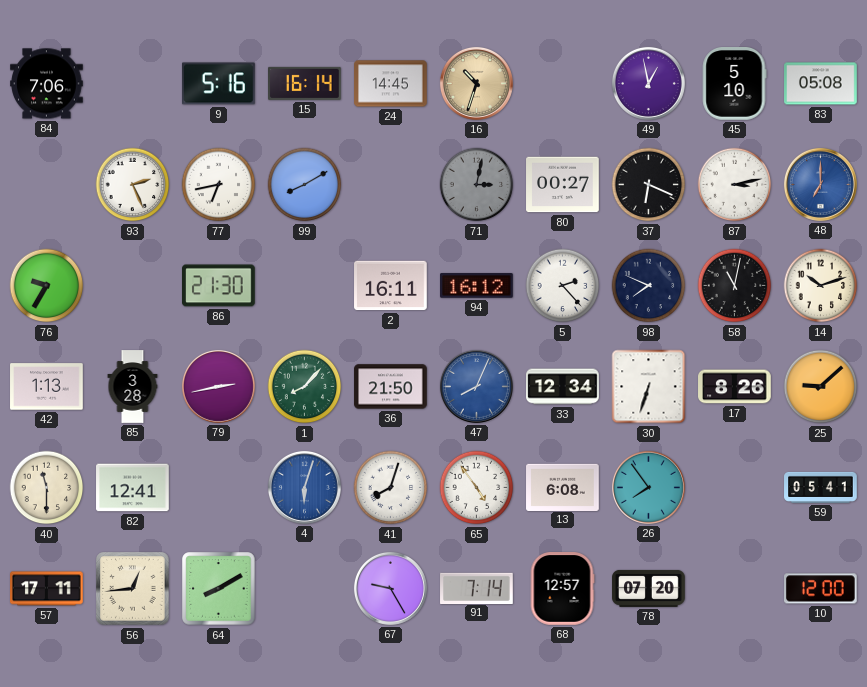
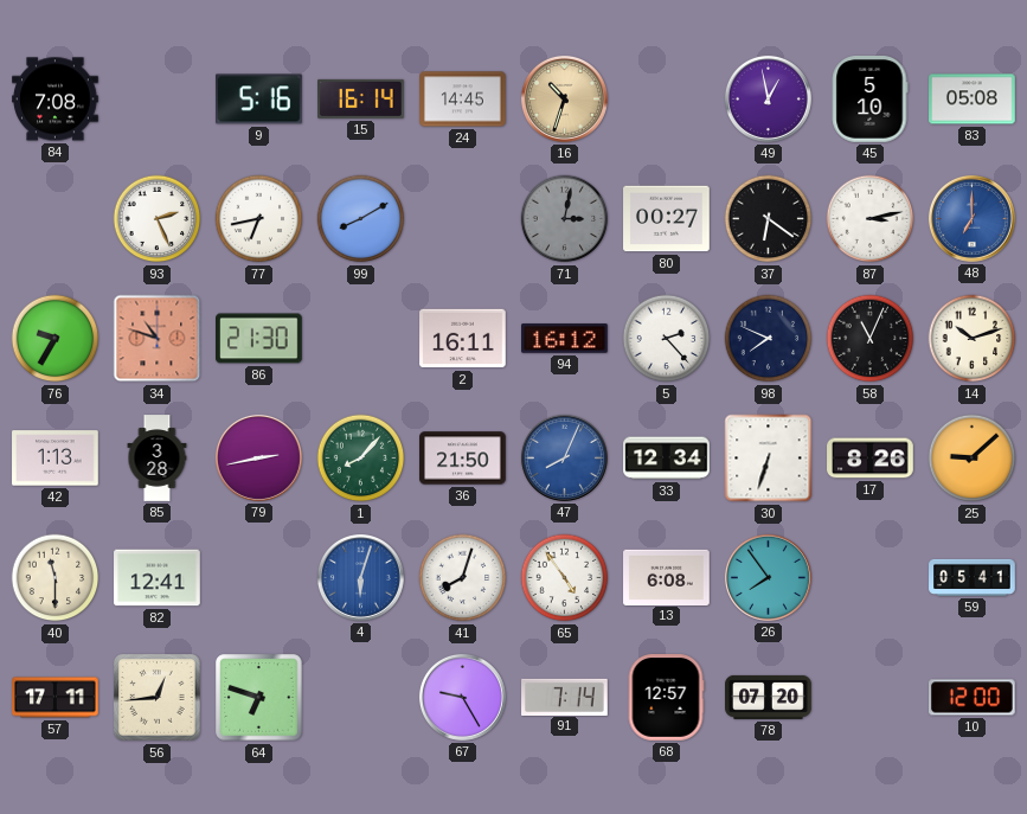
84: 7:06 -> 7:08 (56, 100)
37: 6:19 -> 6:21 (769, 219)
34: none -> 10:48 (158, 339)
58: 11:02 -> 11:04 (871, 339)
64: 8:10 -> 6:48 (259, 698)
